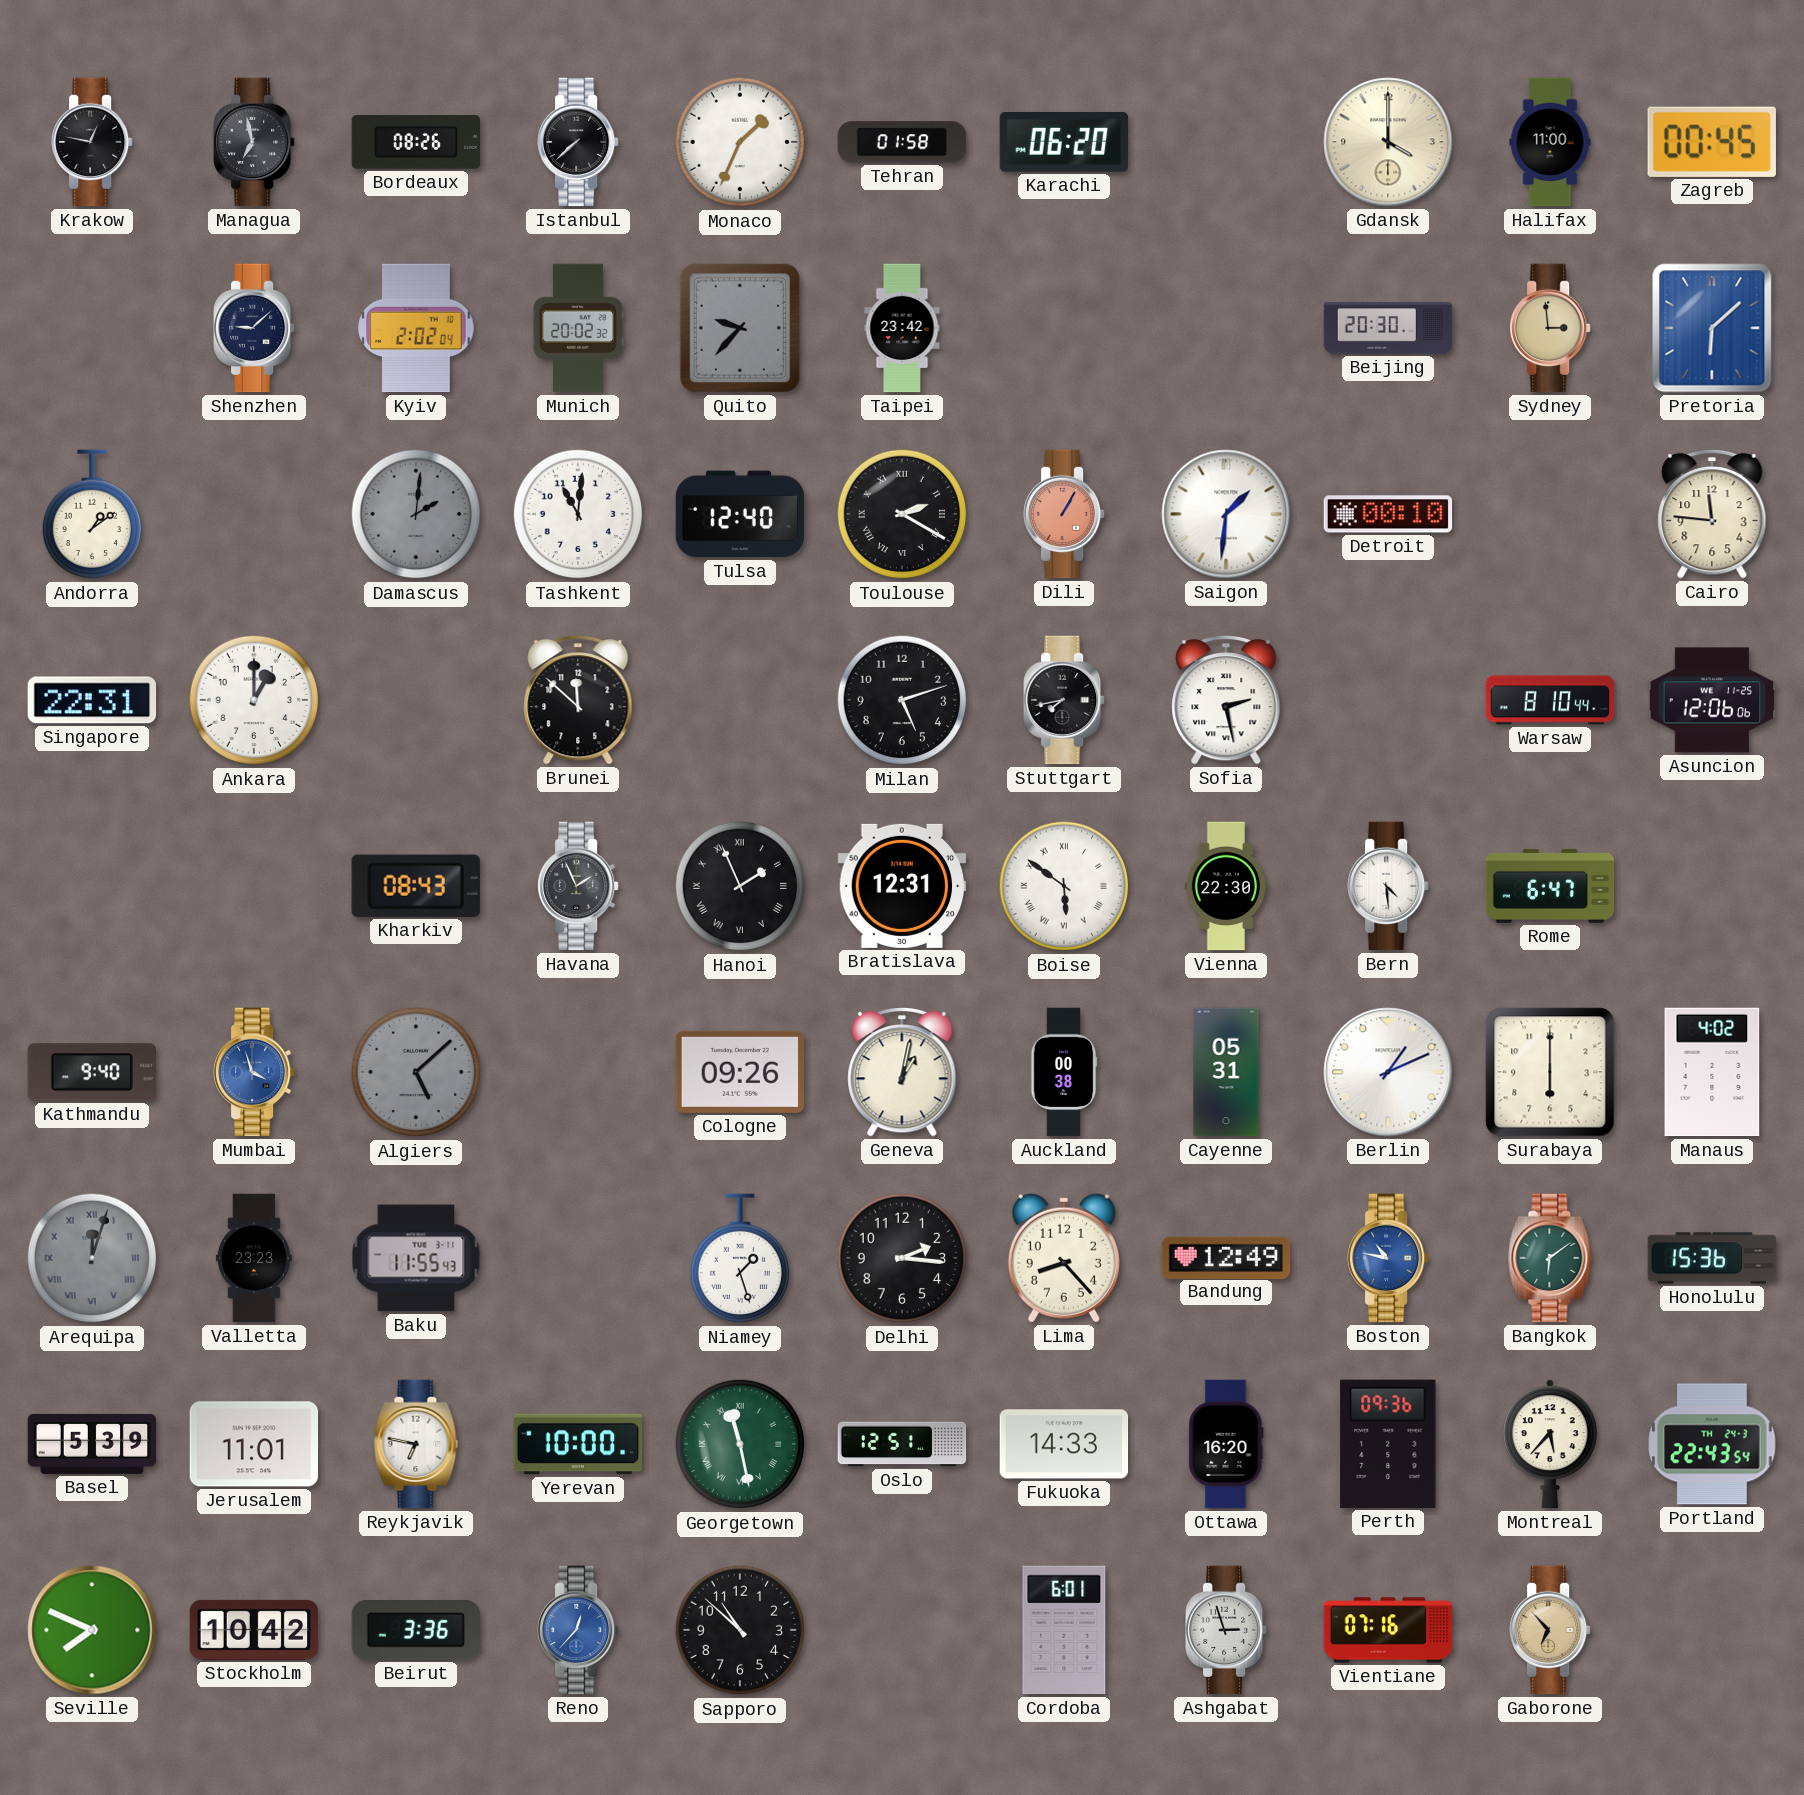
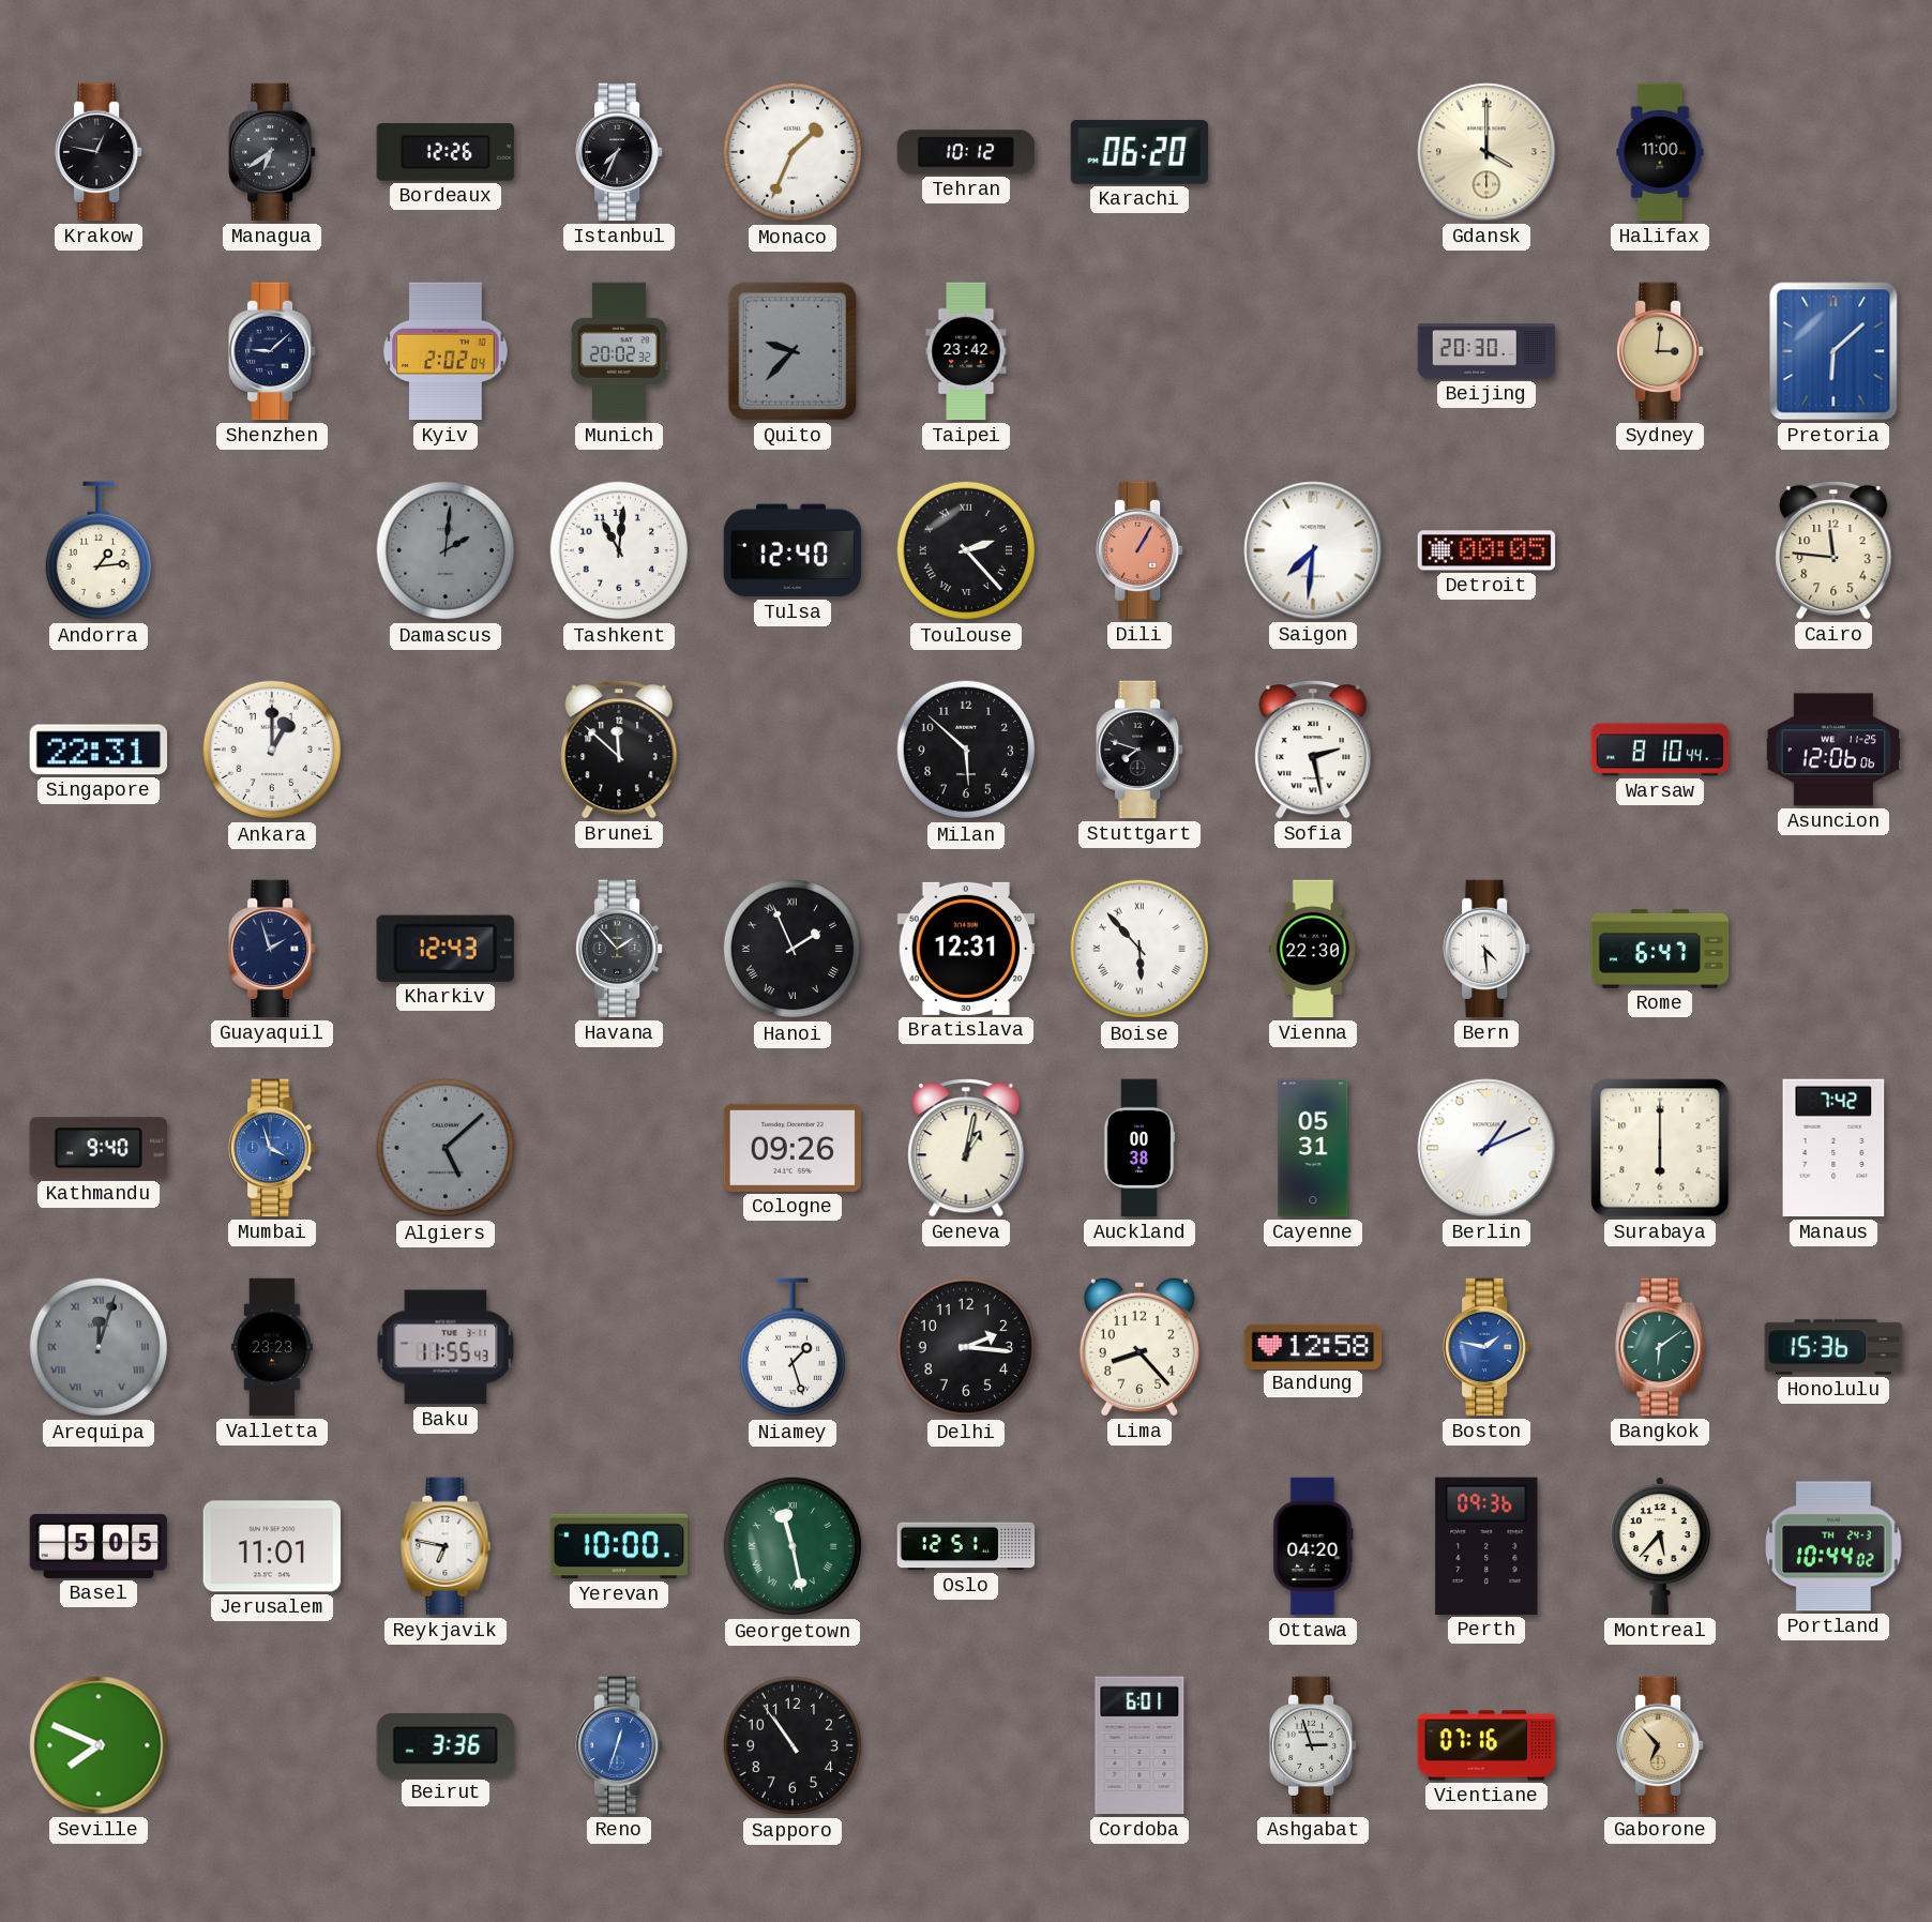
Managua: 6:58 -> 6:39 (273, 152)
Bordeaux: 08:26 -> 12:26 (446, 152)
Istanbul: 7:38 -> 7:34 (620, 152)
Tehran: 01:58 -> 10:12 (966, 152)
Zagreb: 00:45 -> none (1712, 142)
Sydney: 2:59 -> 3:01 (1661, 351)
Andorra: 1:09 -> 1:14 (97, 551)
Toulouse: 2:20 -> 2:23 (966, 550)
Saigon: 1:31 -> 7:31 (1313, 550)
Detroit: 00:10 -> 00:05 (1486, 550)
Milan: 5:12 -> 5:52 (966, 750)
Stuttgart: 7:43 -> 7:48 (1141, 750)
Guayaquil: none -> 1:57 (273, 949)
Kharkiv: 08:43 -> 12:43 (446, 949)
Havana: 1:56 -> 1:53 (620, 949)
Boise: 5:51 -> 5:53 (1139, 949)
Manaus: 4:02 -> 7:42 (1833, 1148)
Bandung: 12:49 -> 12:58 (1313, 1346)
Boston: 10:47 -> 1:47 (1488, 1347)
Basel: 5:39 -> 5:05 (99, 1546)
Fukuoka: 14:33 -> none (1064, 1444)
Ottawa: 16:20 -> 04:20 (1313, 1546)
Portland: 22:43 -> 10:44 (1833, 1546)
Stockholm: 10:42 -> none (254, 1630)
Reno: 12:37 -> 12:33 (620, 1745)
Sapporo: 10:52 -> 10:54 (793, 1745)
